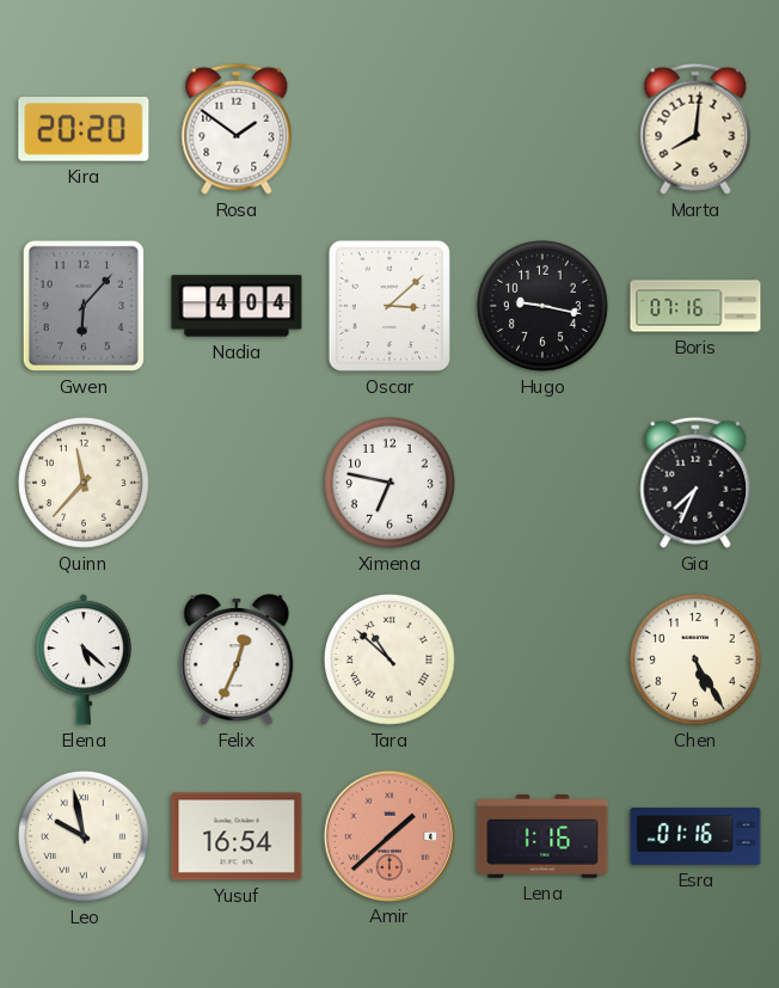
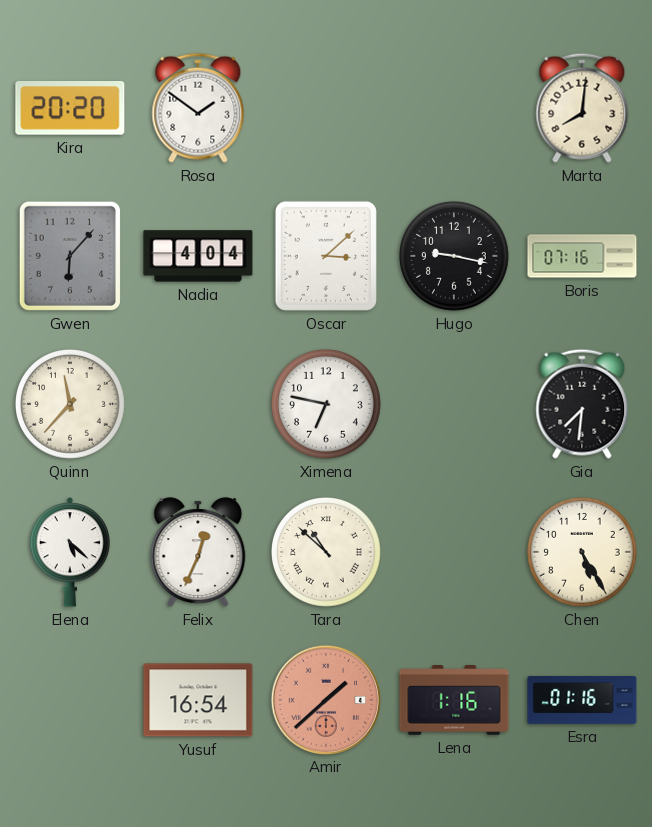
Gia: 7:34 -> 7:31 (582, 404)
Leo: 9:58 -> none (85, 837)
